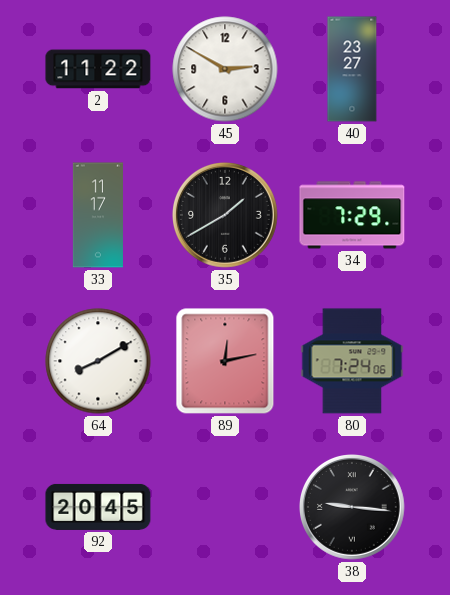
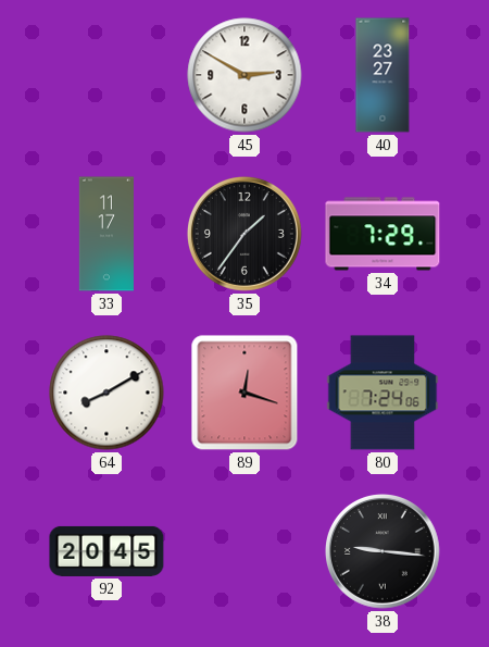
2: 11:22 -> none (98, 69)
35: 1:40 -> 1:36 (246, 235)
89: 12:13 -> 12:18 (244, 393)
